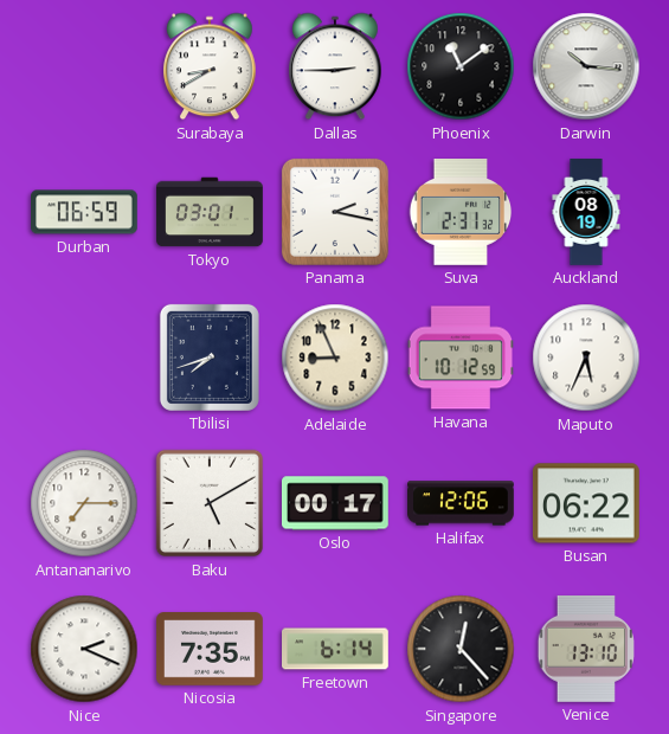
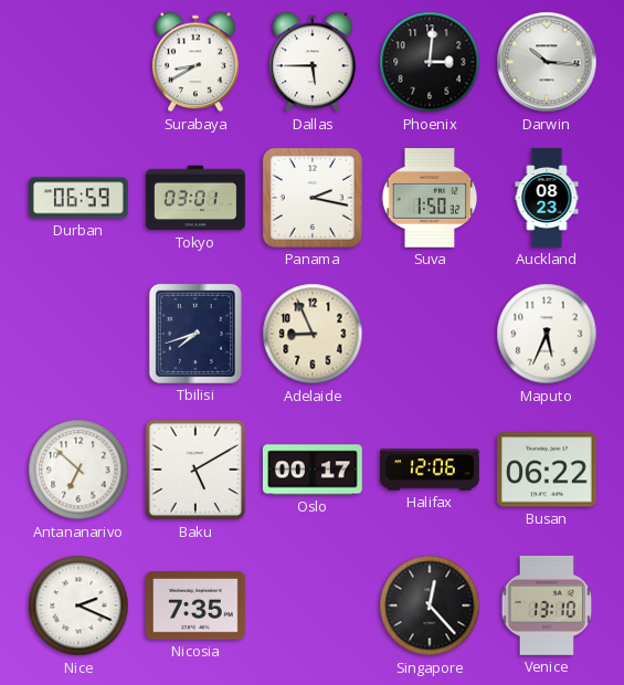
Dallas: 2:45 -> 5:45 (313, 62)
Phoenix: 11:09 -> 3:01 (430, 62)
Suva: 2:31 -> 1:50 (430, 199)
Auckland: 08:19 -> 08:23 (547, 198)
Havana: 10:12 -> none (459, 358)
Antananarivo: 7:15 -> 6:52 (78, 470)
Freetown: 6:14 -> none (336, 649)
